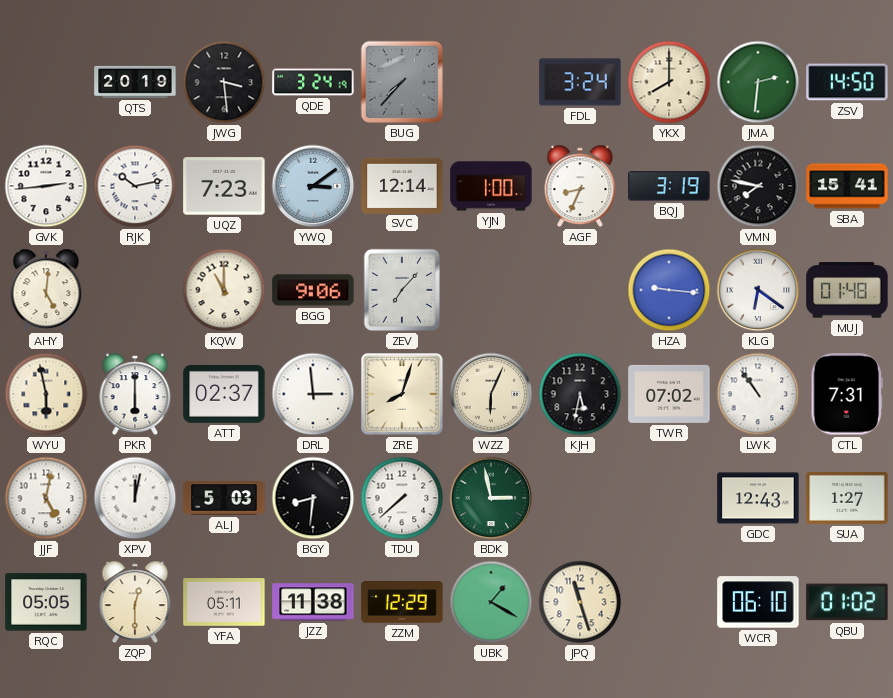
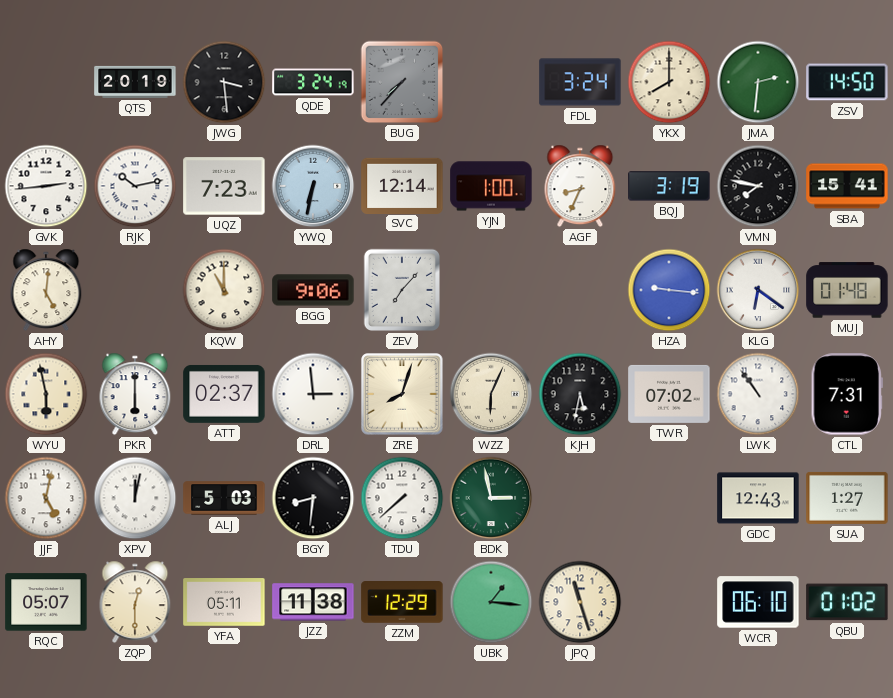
YWQ: 3:09 -> 6:32 (313, 186)
RQC: 05:05 -> 05:07 (46, 602)
UBK: 1:20 -> 1:16 (491, 602)
